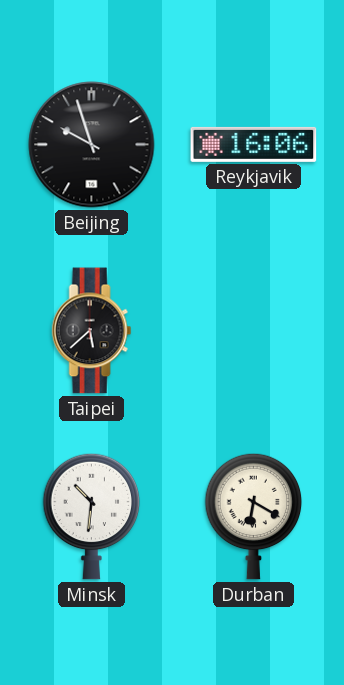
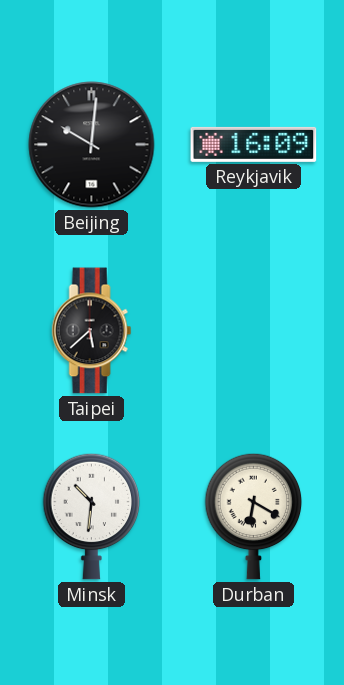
Beijing: 9:57 -> 10:01 (92, 145)
Reykjavik: 16:06 -> 16:09 (254, 144)
